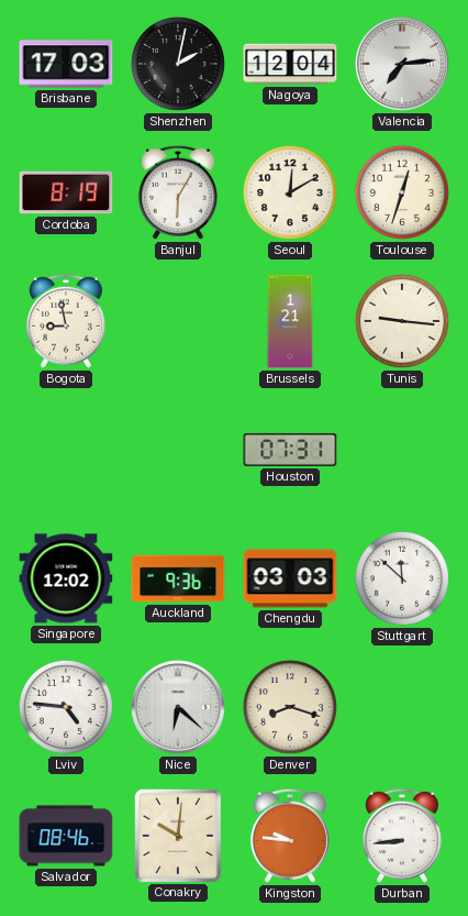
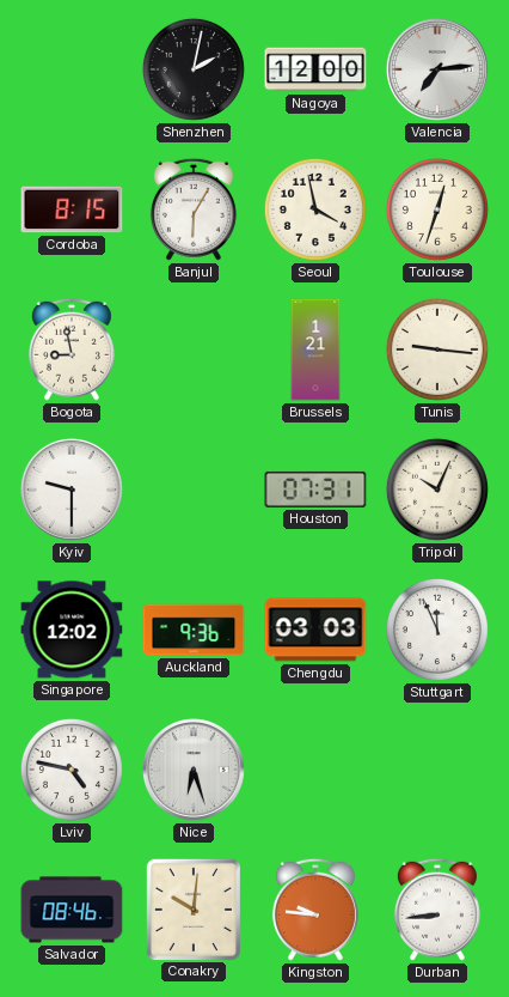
Brisbane: 17:03 -> none (66, 64)
Nagoya: 12:04 -> 12:00 (315, 69)
Cordoba: 8:19 -> 8:15 (72, 209)
Seoul: 12:10 -> 3:58 (315, 209)
Kyiv: none -> 9:30 (72, 490)
Tripoli: none -> 10:04 (437, 490)
Stuttgart: 11:52 -> 11:56 (437, 630)
Lviv: 4:46 -> 4:47 (72, 770)
Nice: 6:22 -> 6:27 (194, 770)
Denver: 8:18 -> none (290, 707)
